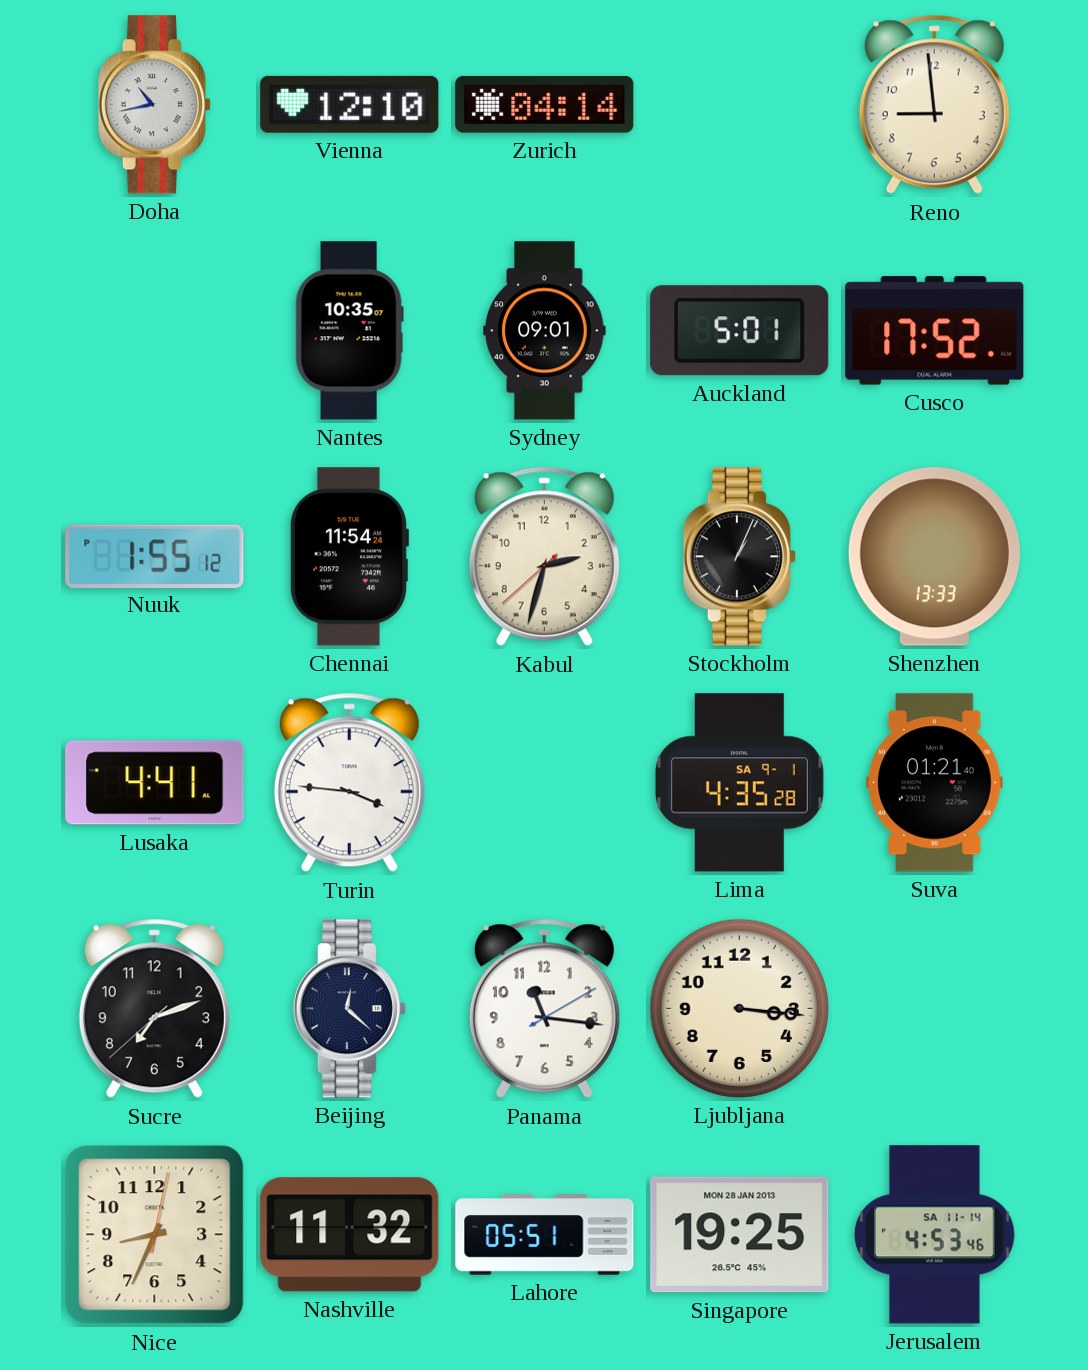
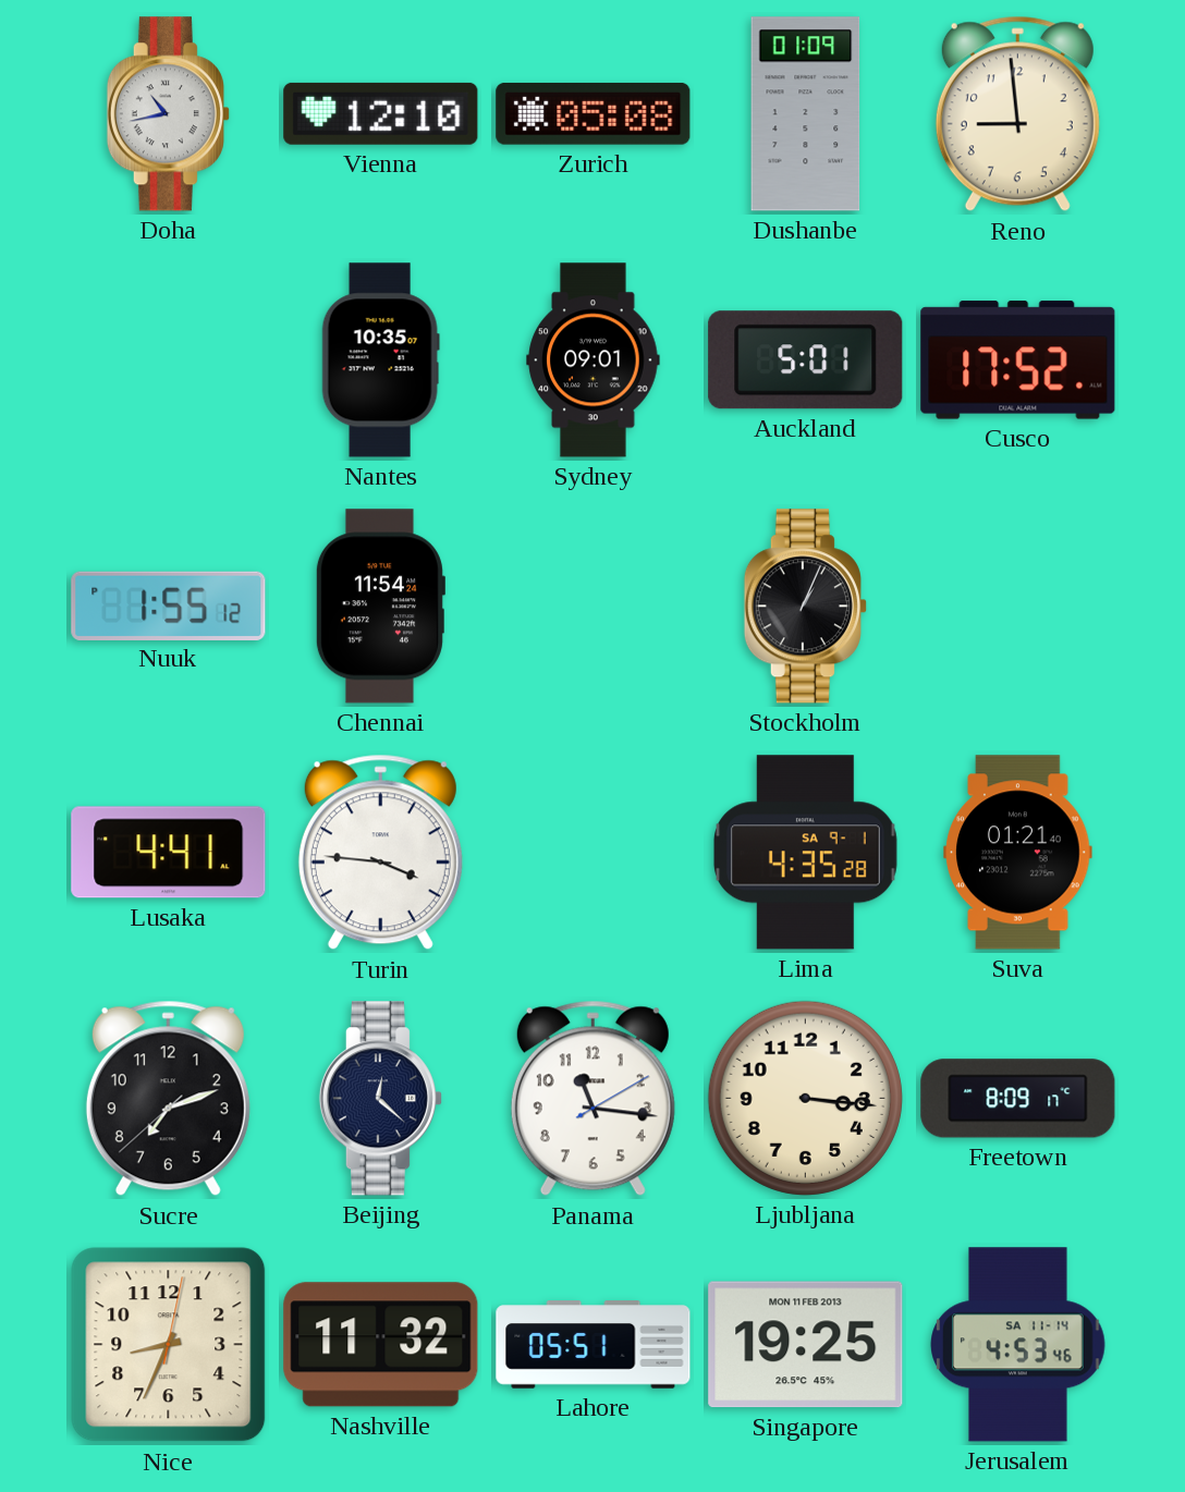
Zurich: 04:14 -> 05:08 (594, 113)
Dushanbe: none -> 01:09 (806, 114)
Kabul: 2:32 -> none (544, 557)
Shenzhen: 13:33 -> none (934, 557)
Freetown: none -> 8:09 (1018, 1099)
Singapore date: MON 28 JAN 2013 -> MON 11 FEB 2013 (806, 1345)
